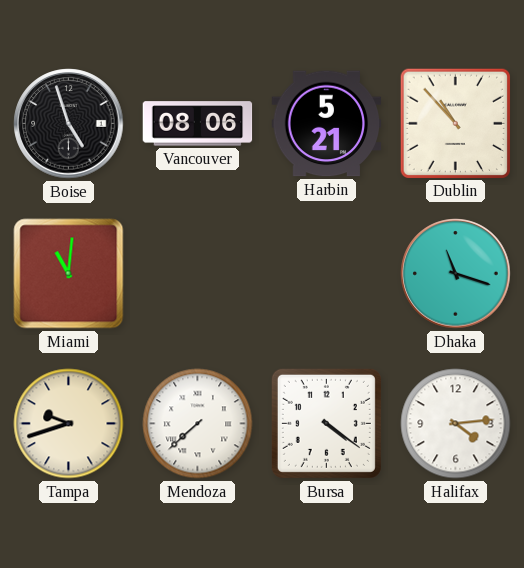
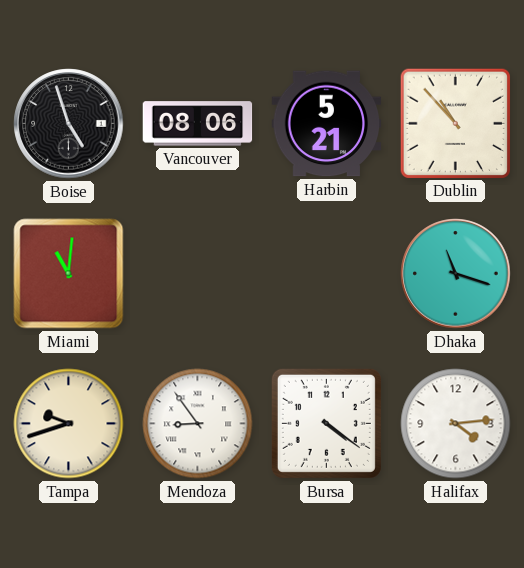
Mendoza: 7:38 -> 8:54 (198, 424)
